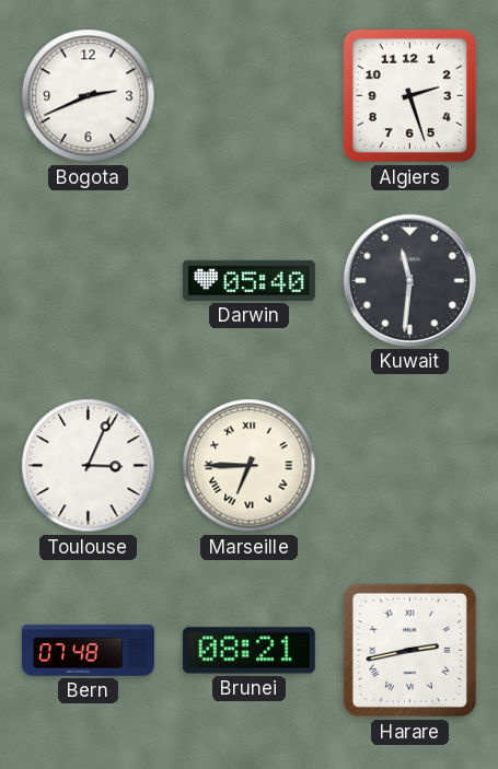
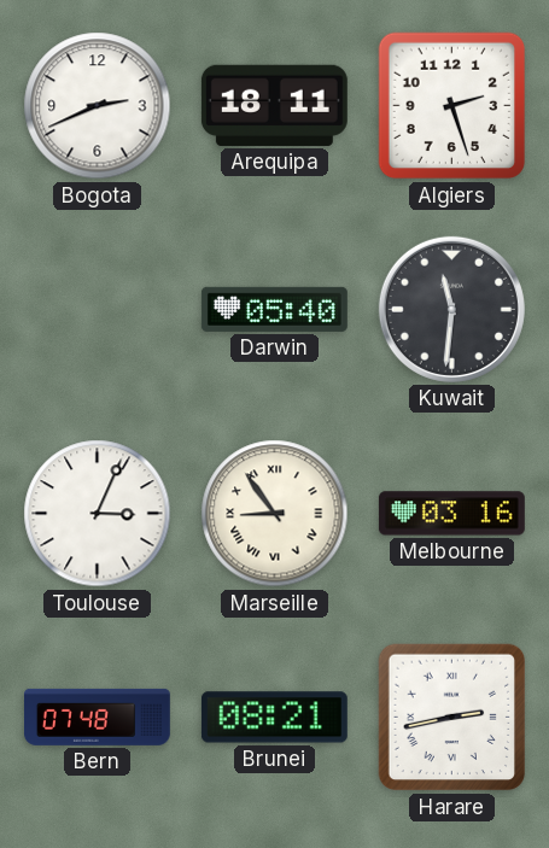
Arequipa: none -> 18:11 (274, 105)
Marseille: 6:45 -> 8:54 (275, 514)
Melbourne: none -> 03:16 (451, 514)
